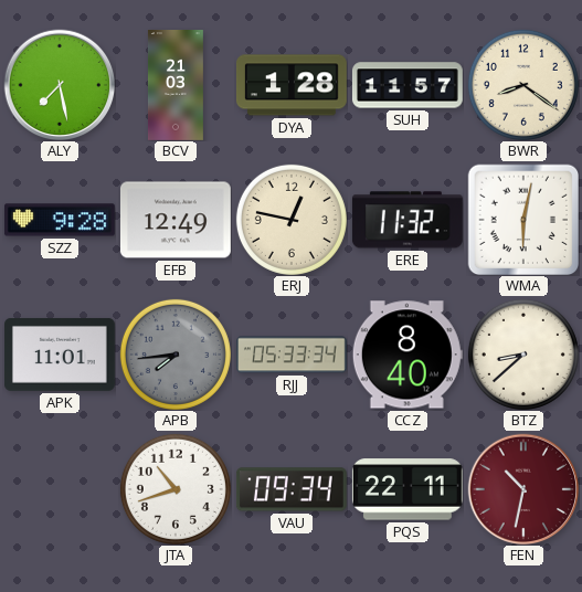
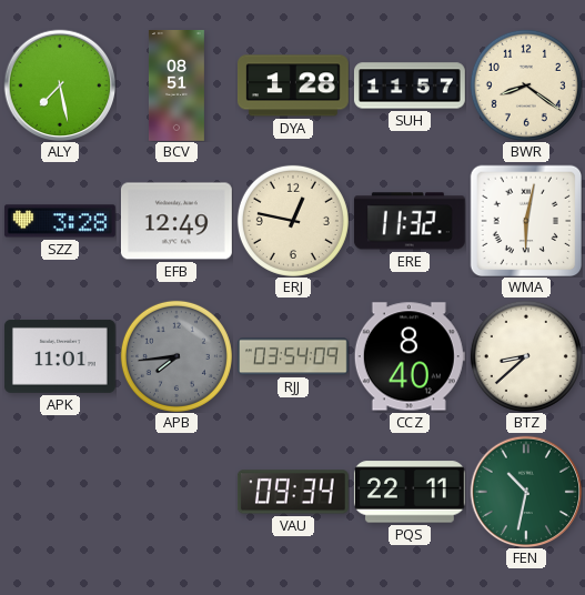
BCV: 21:03 -> 08:51 (176, 87)
SZZ: 9:28 -> 3:28 (60, 221)
RJJ: 05:33 -> 03:54 (293, 356)
JTA: 10:42 -> none (176, 489)
FEN dial: burgundy -> green (526, 492)
